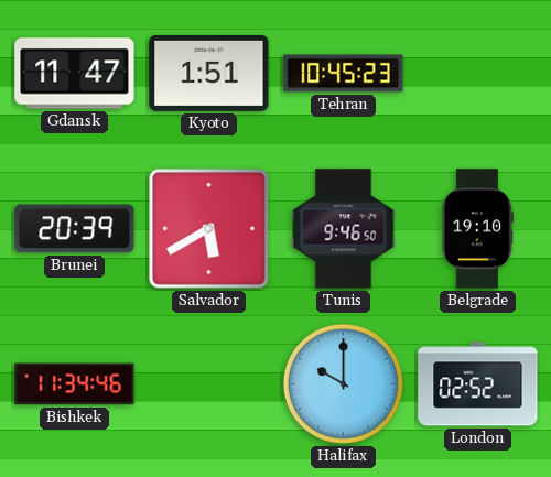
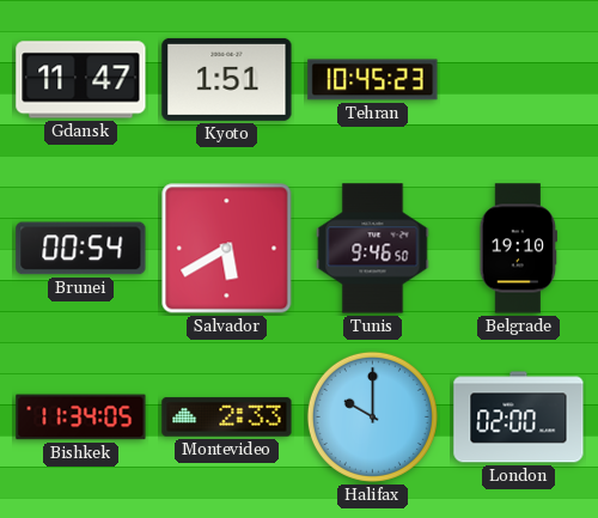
Brunei: 20:39 -> 00:54 (81, 249)
Bishkek: 11:34:46 -> 11:34:05 (81, 418)
Montevideo: none -> 2:33 (227, 418)
London: 02:52 -> 02:00 (519, 418)
